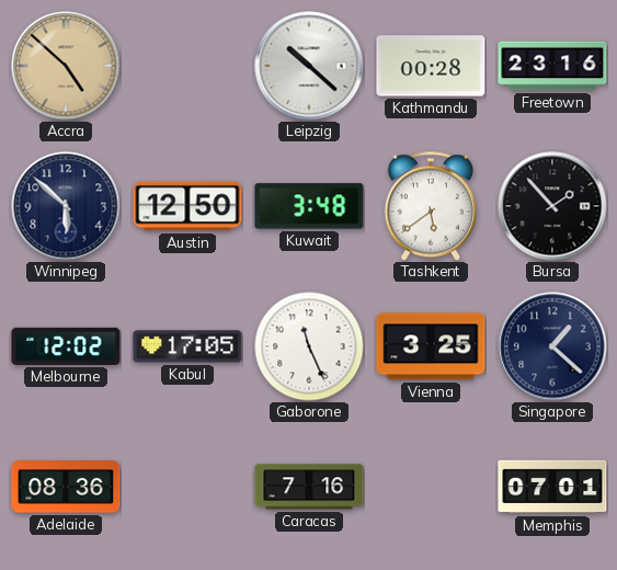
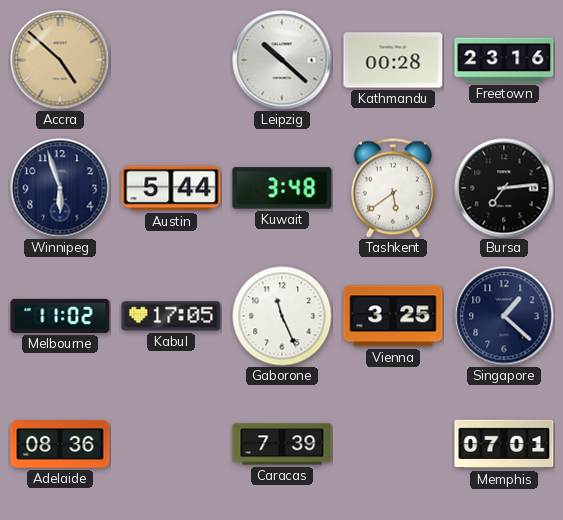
Winnipeg: 5:52 -> 5:57 (60, 188)
Austin: 12:50 -> 5:44 (171, 188)
Bursa: 1:53 -> 7:14 (504, 188)
Melbourne: 12:02 -> 11:02 (60, 316)
Caracas: 7:16 -> 7:39 (282, 444)
